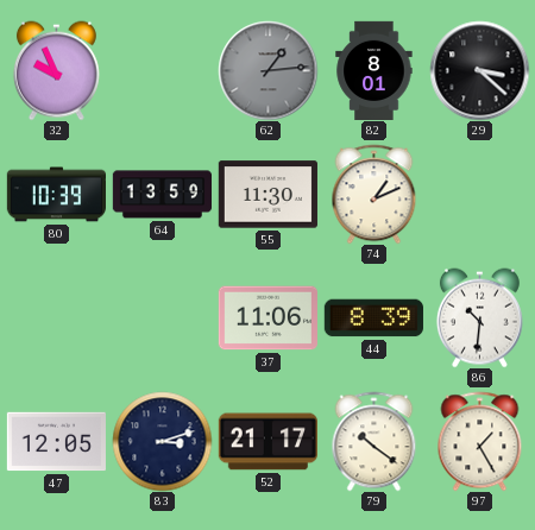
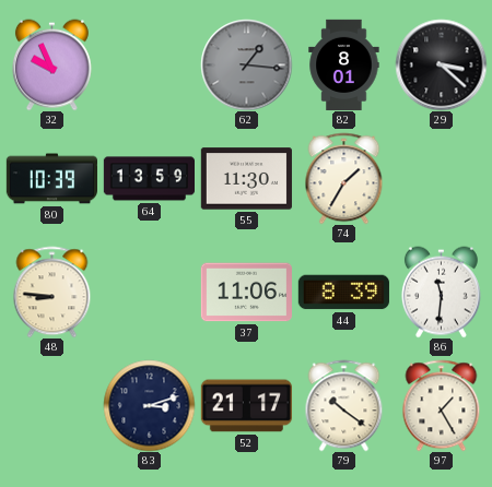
62: 1:14 -> 1:16 (246, 64)
74: 1:11 -> 1:35 (344, 178)
48: none -> 8:46 (52, 292)
86: 10:31 -> 11:31 (441, 292)
47: 12:05 -> none (56, 442)
